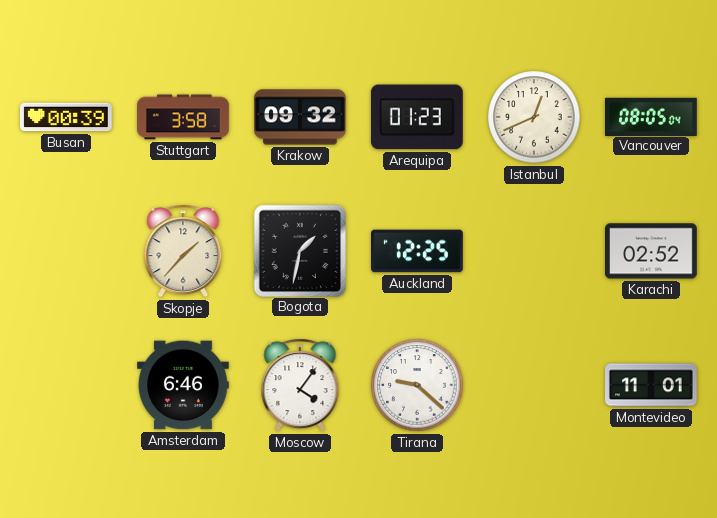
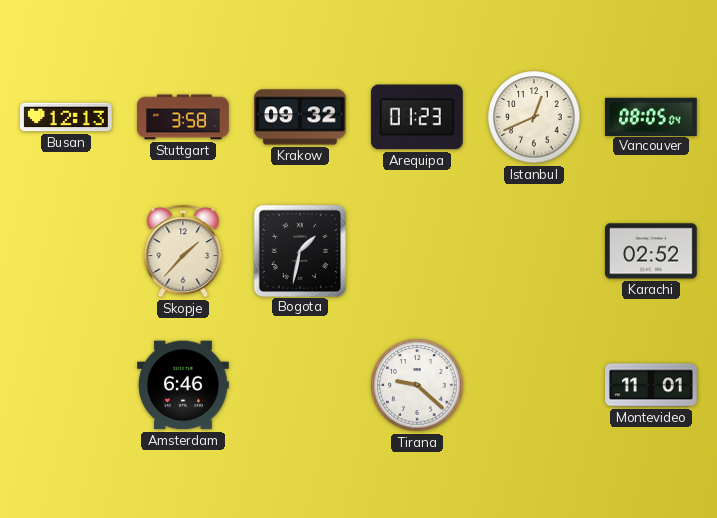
Busan: 00:39 -> 12:13 (67, 117)
Auckland: 12:25 -> none (418, 251)
Moscow: 4:06 -> none (300, 385)
